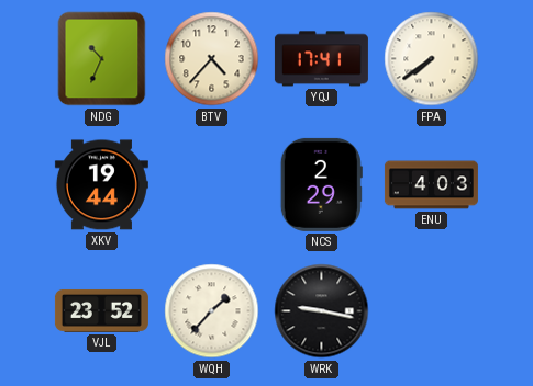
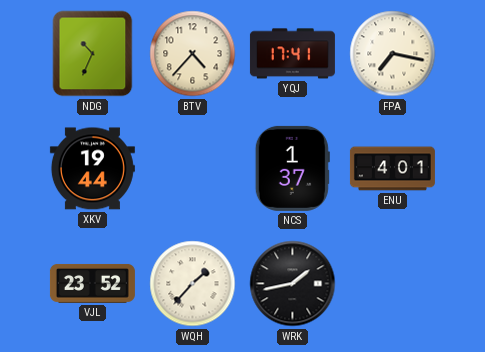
FPA: 7:39 -> 7:17 (393, 54)
NCS: 2:29 -> 1:37 (292, 168)
ENU: 4:03 -> 4:01 (392, 169)
WRK: 9:17 -> 1:43 (293, 284)
